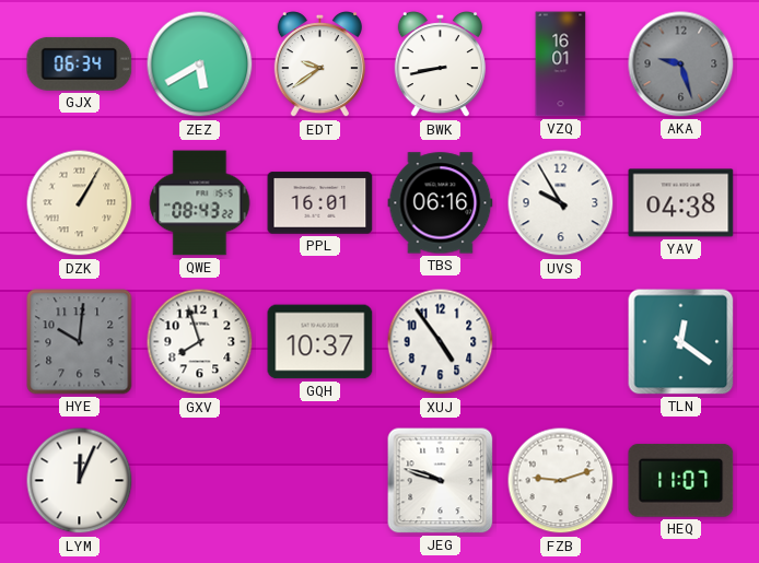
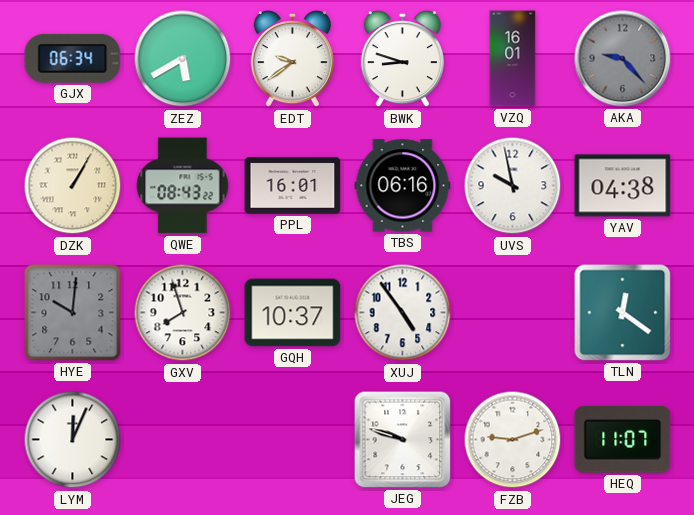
BWK: 8:43 -> 8:48 (402, 60)
AKA: 9:27 -> 9:23 (623, 59)
UVS: 9:55 -> 9:58 (513, 186)
